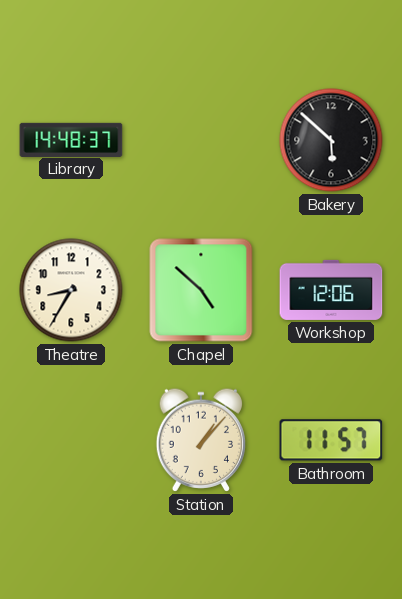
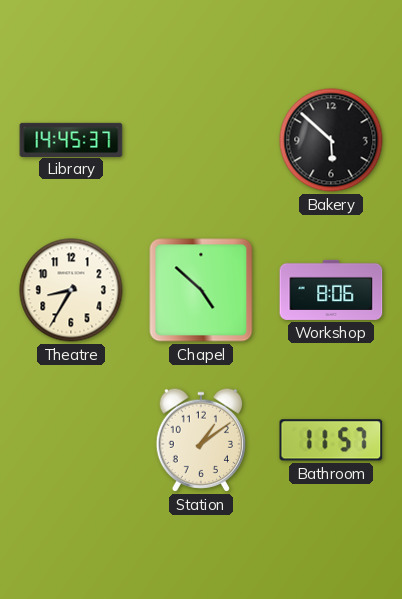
Library: 14:48 -> 14:45 (71, 139)
Workshop: 12:06 -> 8:06 (331, 290)
Station: 1:07 -> 1:09 (200, 440)
